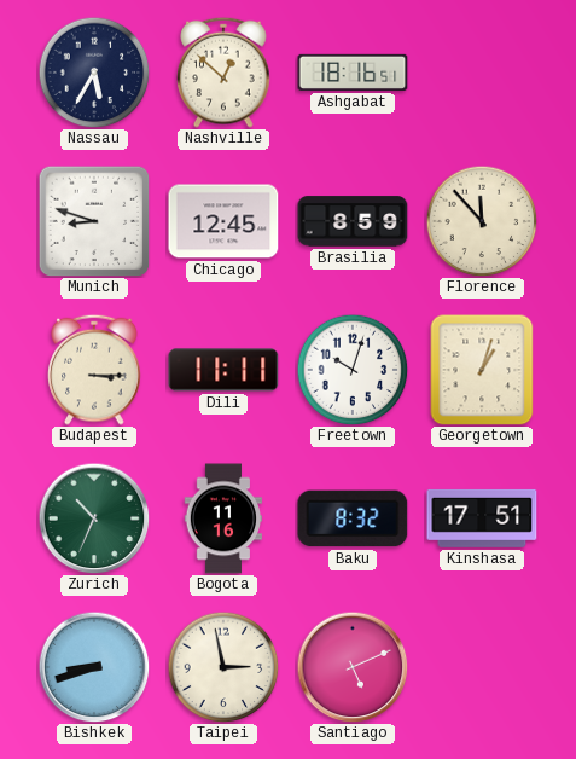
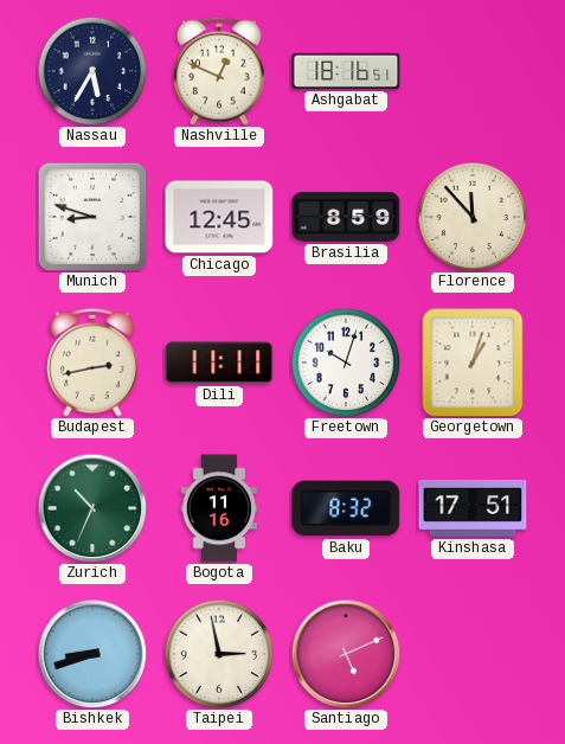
Nashville: 12:52 -> 12:49 (219, 71)
Budapest: 3:15 -> 2:43 (92, 363)
